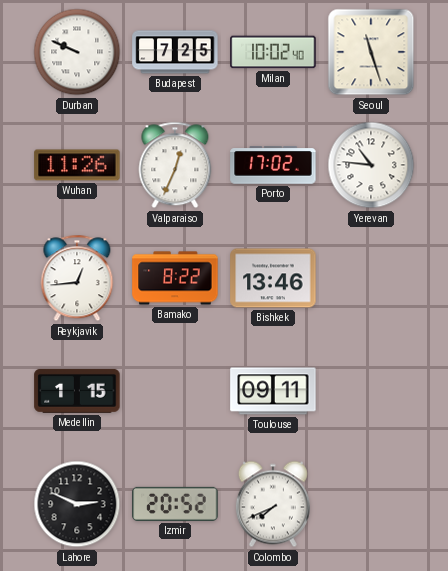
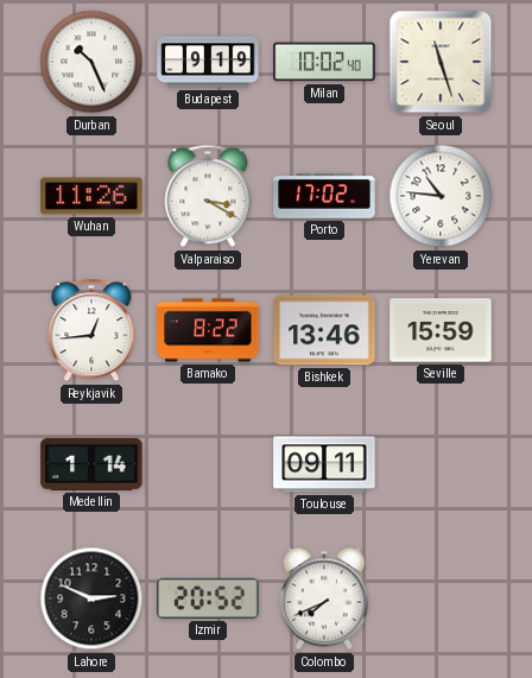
Durban: 9:49 -> 10:26 (91, 62)
Budapest: 7:25 -> 9:19 (208, 62)
Valparaiso: 12:34 -> 3:20 (208, 196)
Seville: none -> 15:59 (441, 330)
Medellin: 1:15 -> 1:14 (91, 464)
